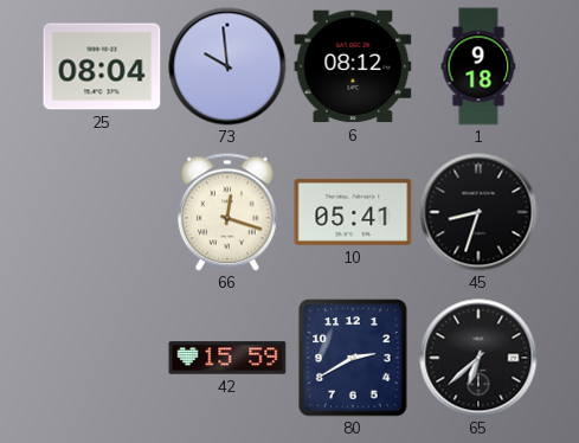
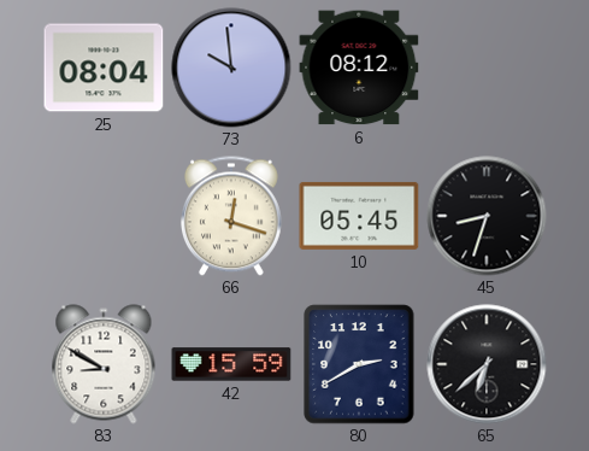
1: 9:18 -> none (478, 66)
10: 05:41 -> 05:45 (359, 216)
83: none -> 8:50 (104, 364)
